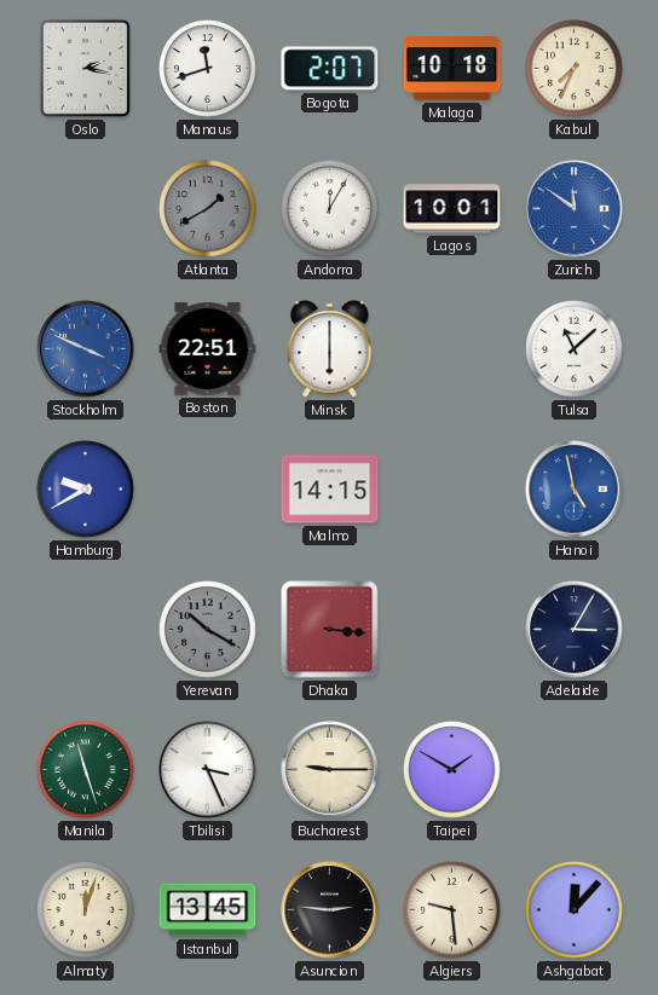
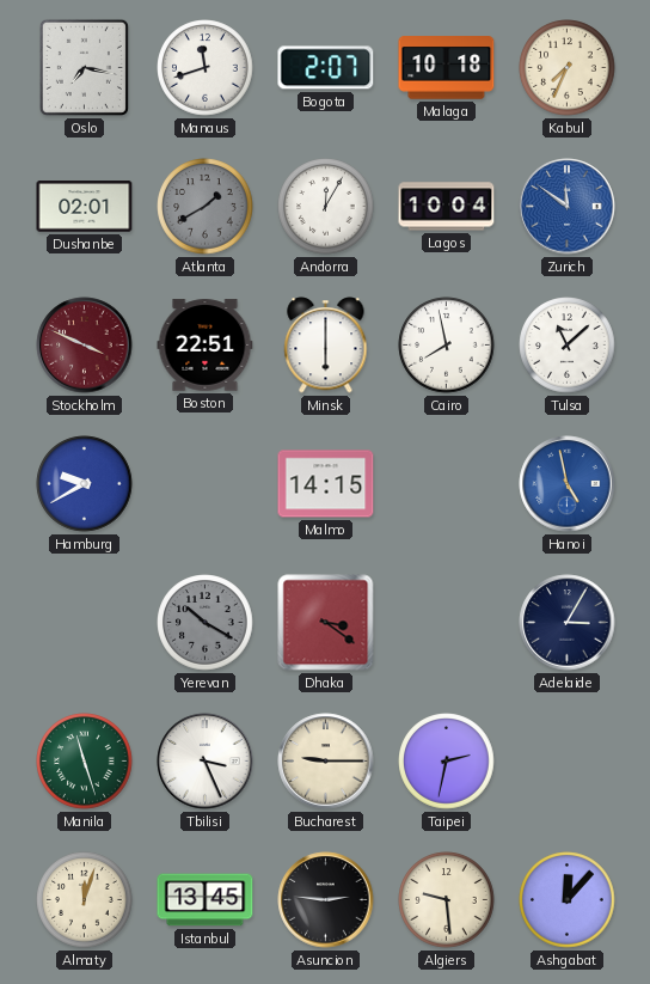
Oslo: 2:17 -> 7:17 (84, 67)
Dushanbe: none -> 02:01 (85, 207)
Lagos: 10:01 -> 10:04 (447, 207)
Stockholm dial: blue -> burgundy (85, 346)
Cairo: none -> 7:58 (447, 346)
Dhaka: 3:16 -> 3:21 (326, 623)
Taipei: 1:50 -> 2:32 (447, 762)
